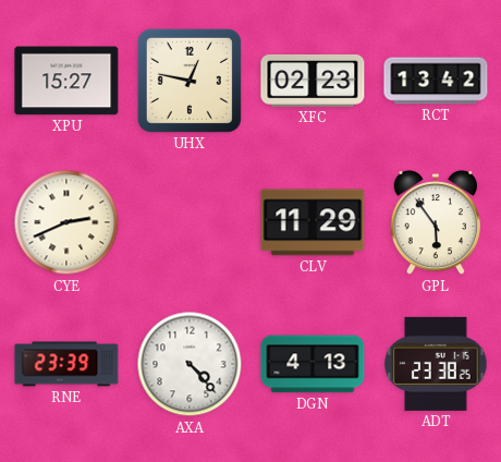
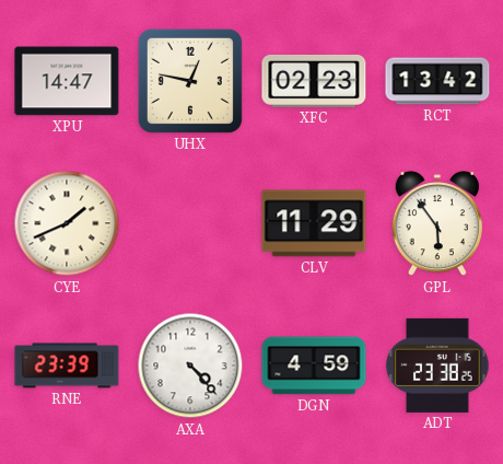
XPU: 15:27 -> 14:47 (67, 81)
CYE: 2:41 -> 1:41 (67, 223)
DGN: 4:13 -> 4:59 (314, 366)
